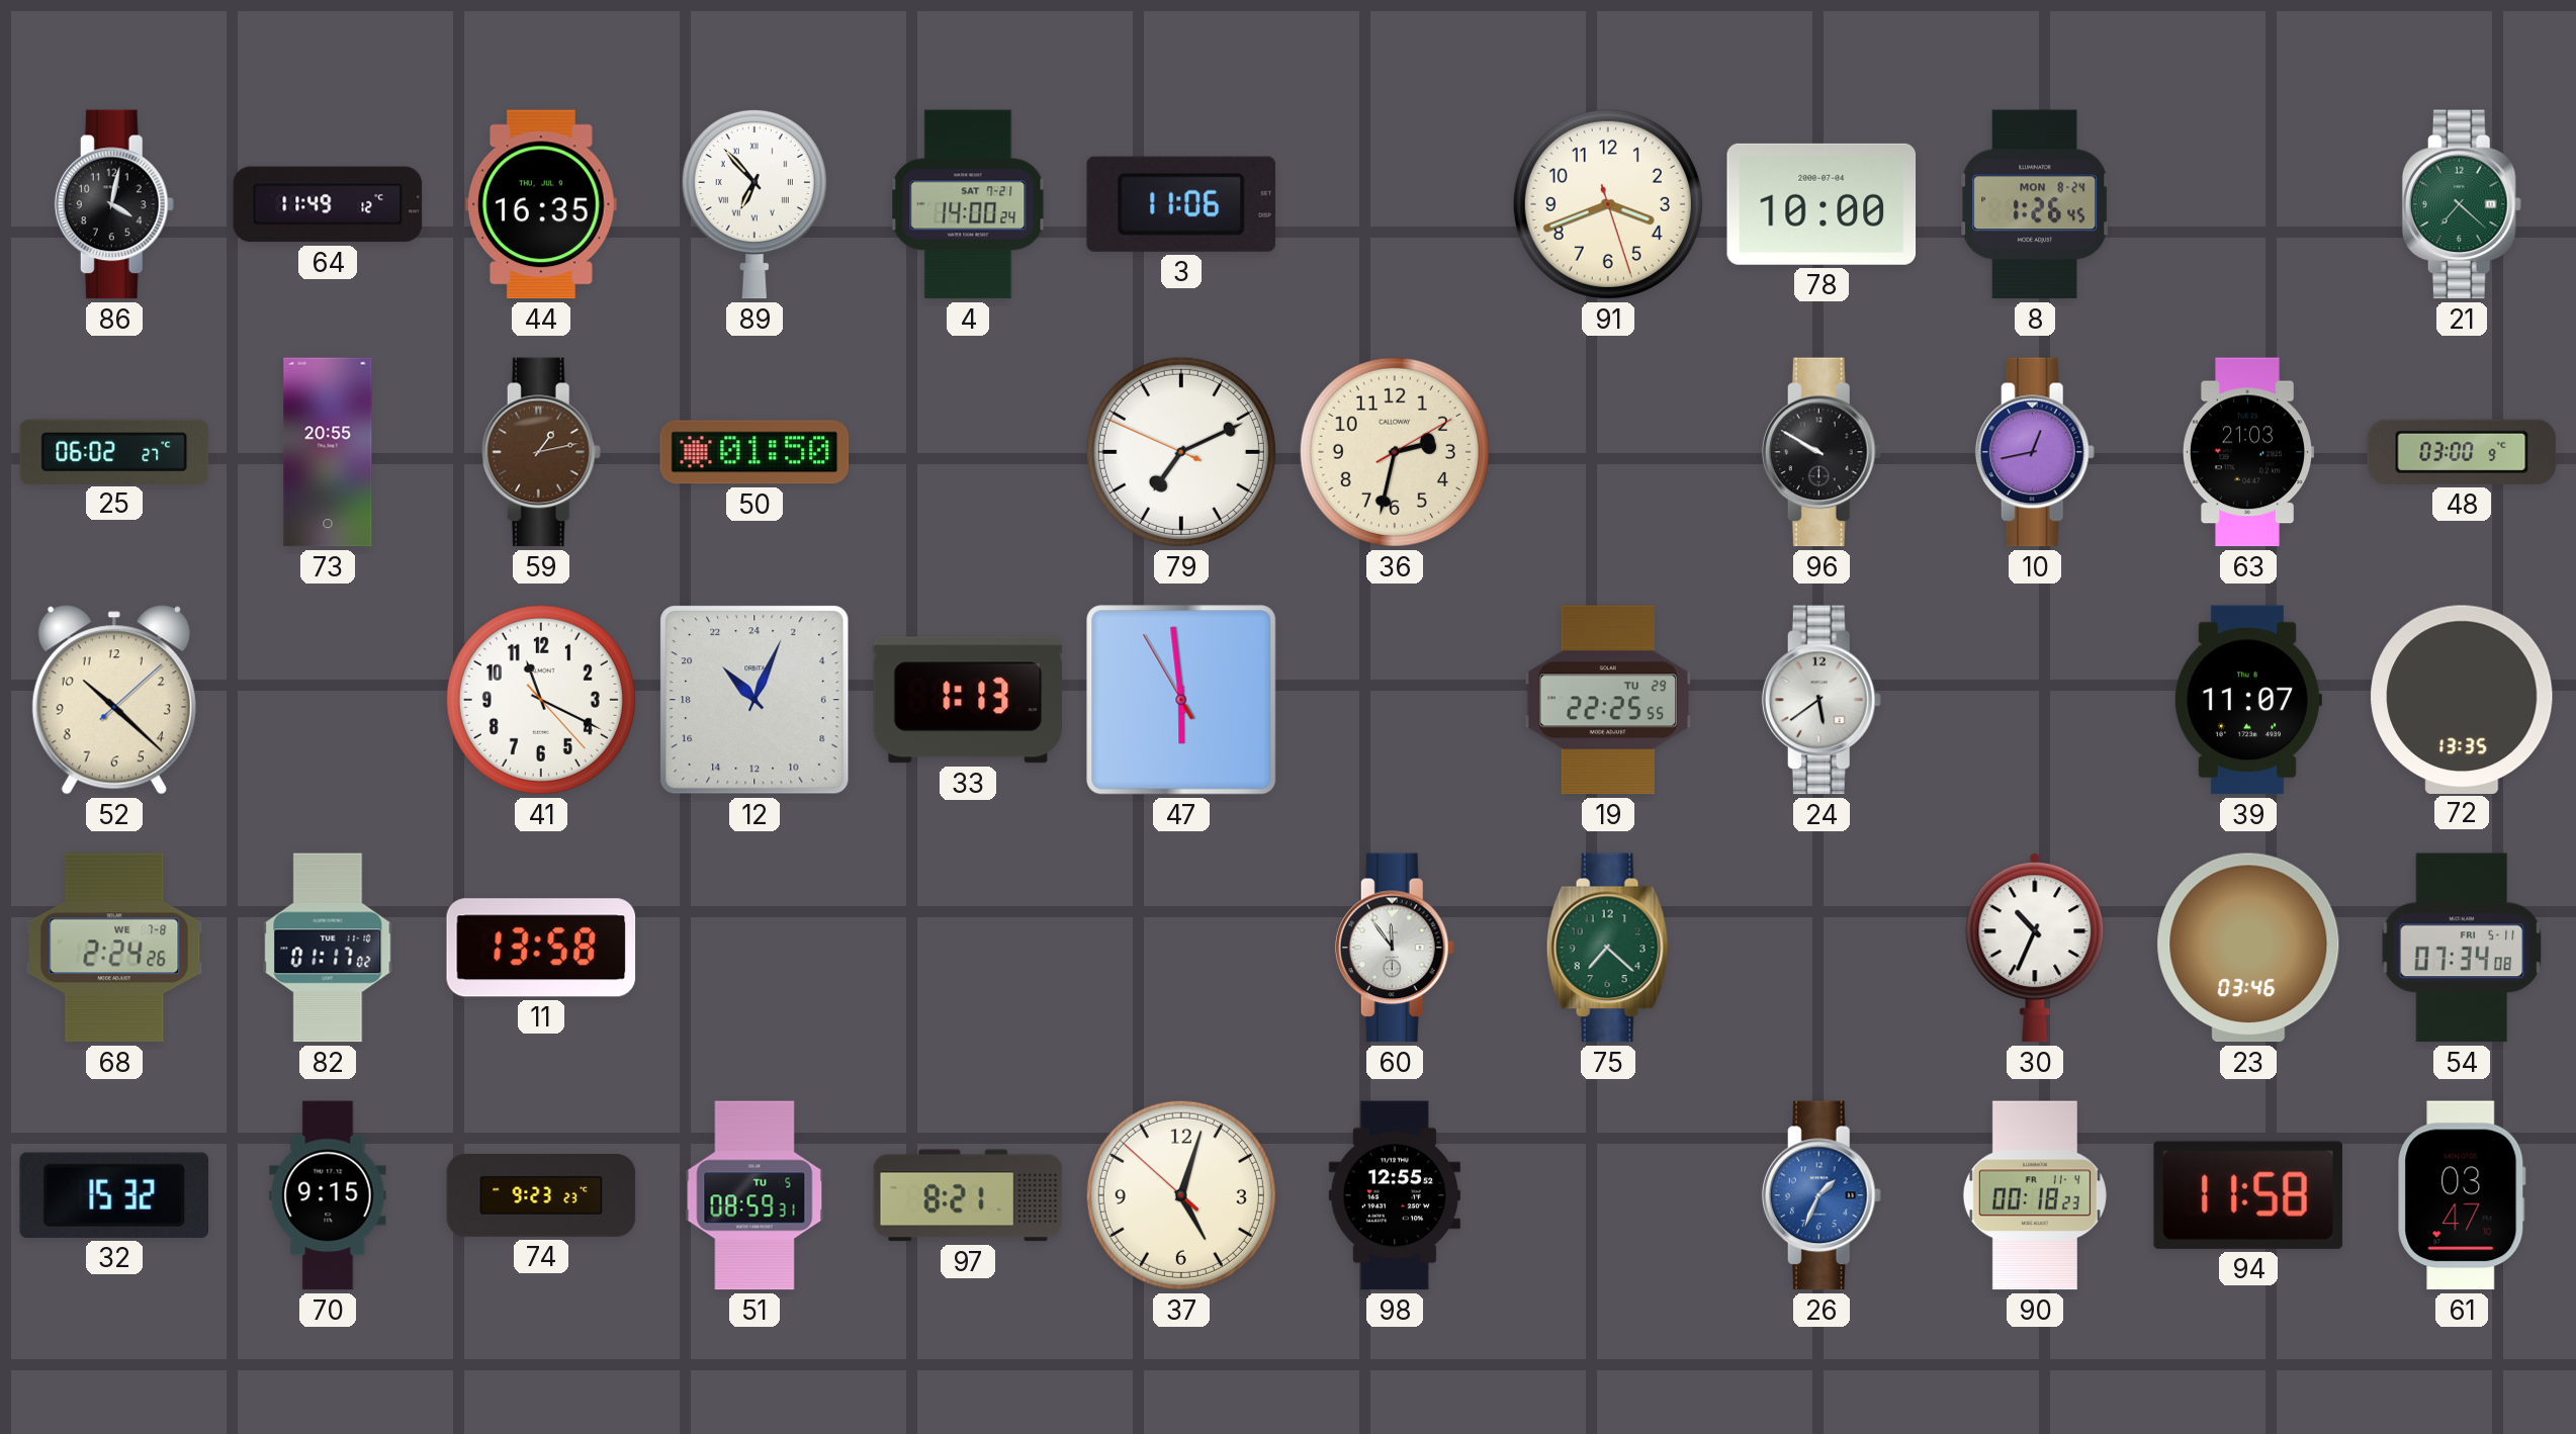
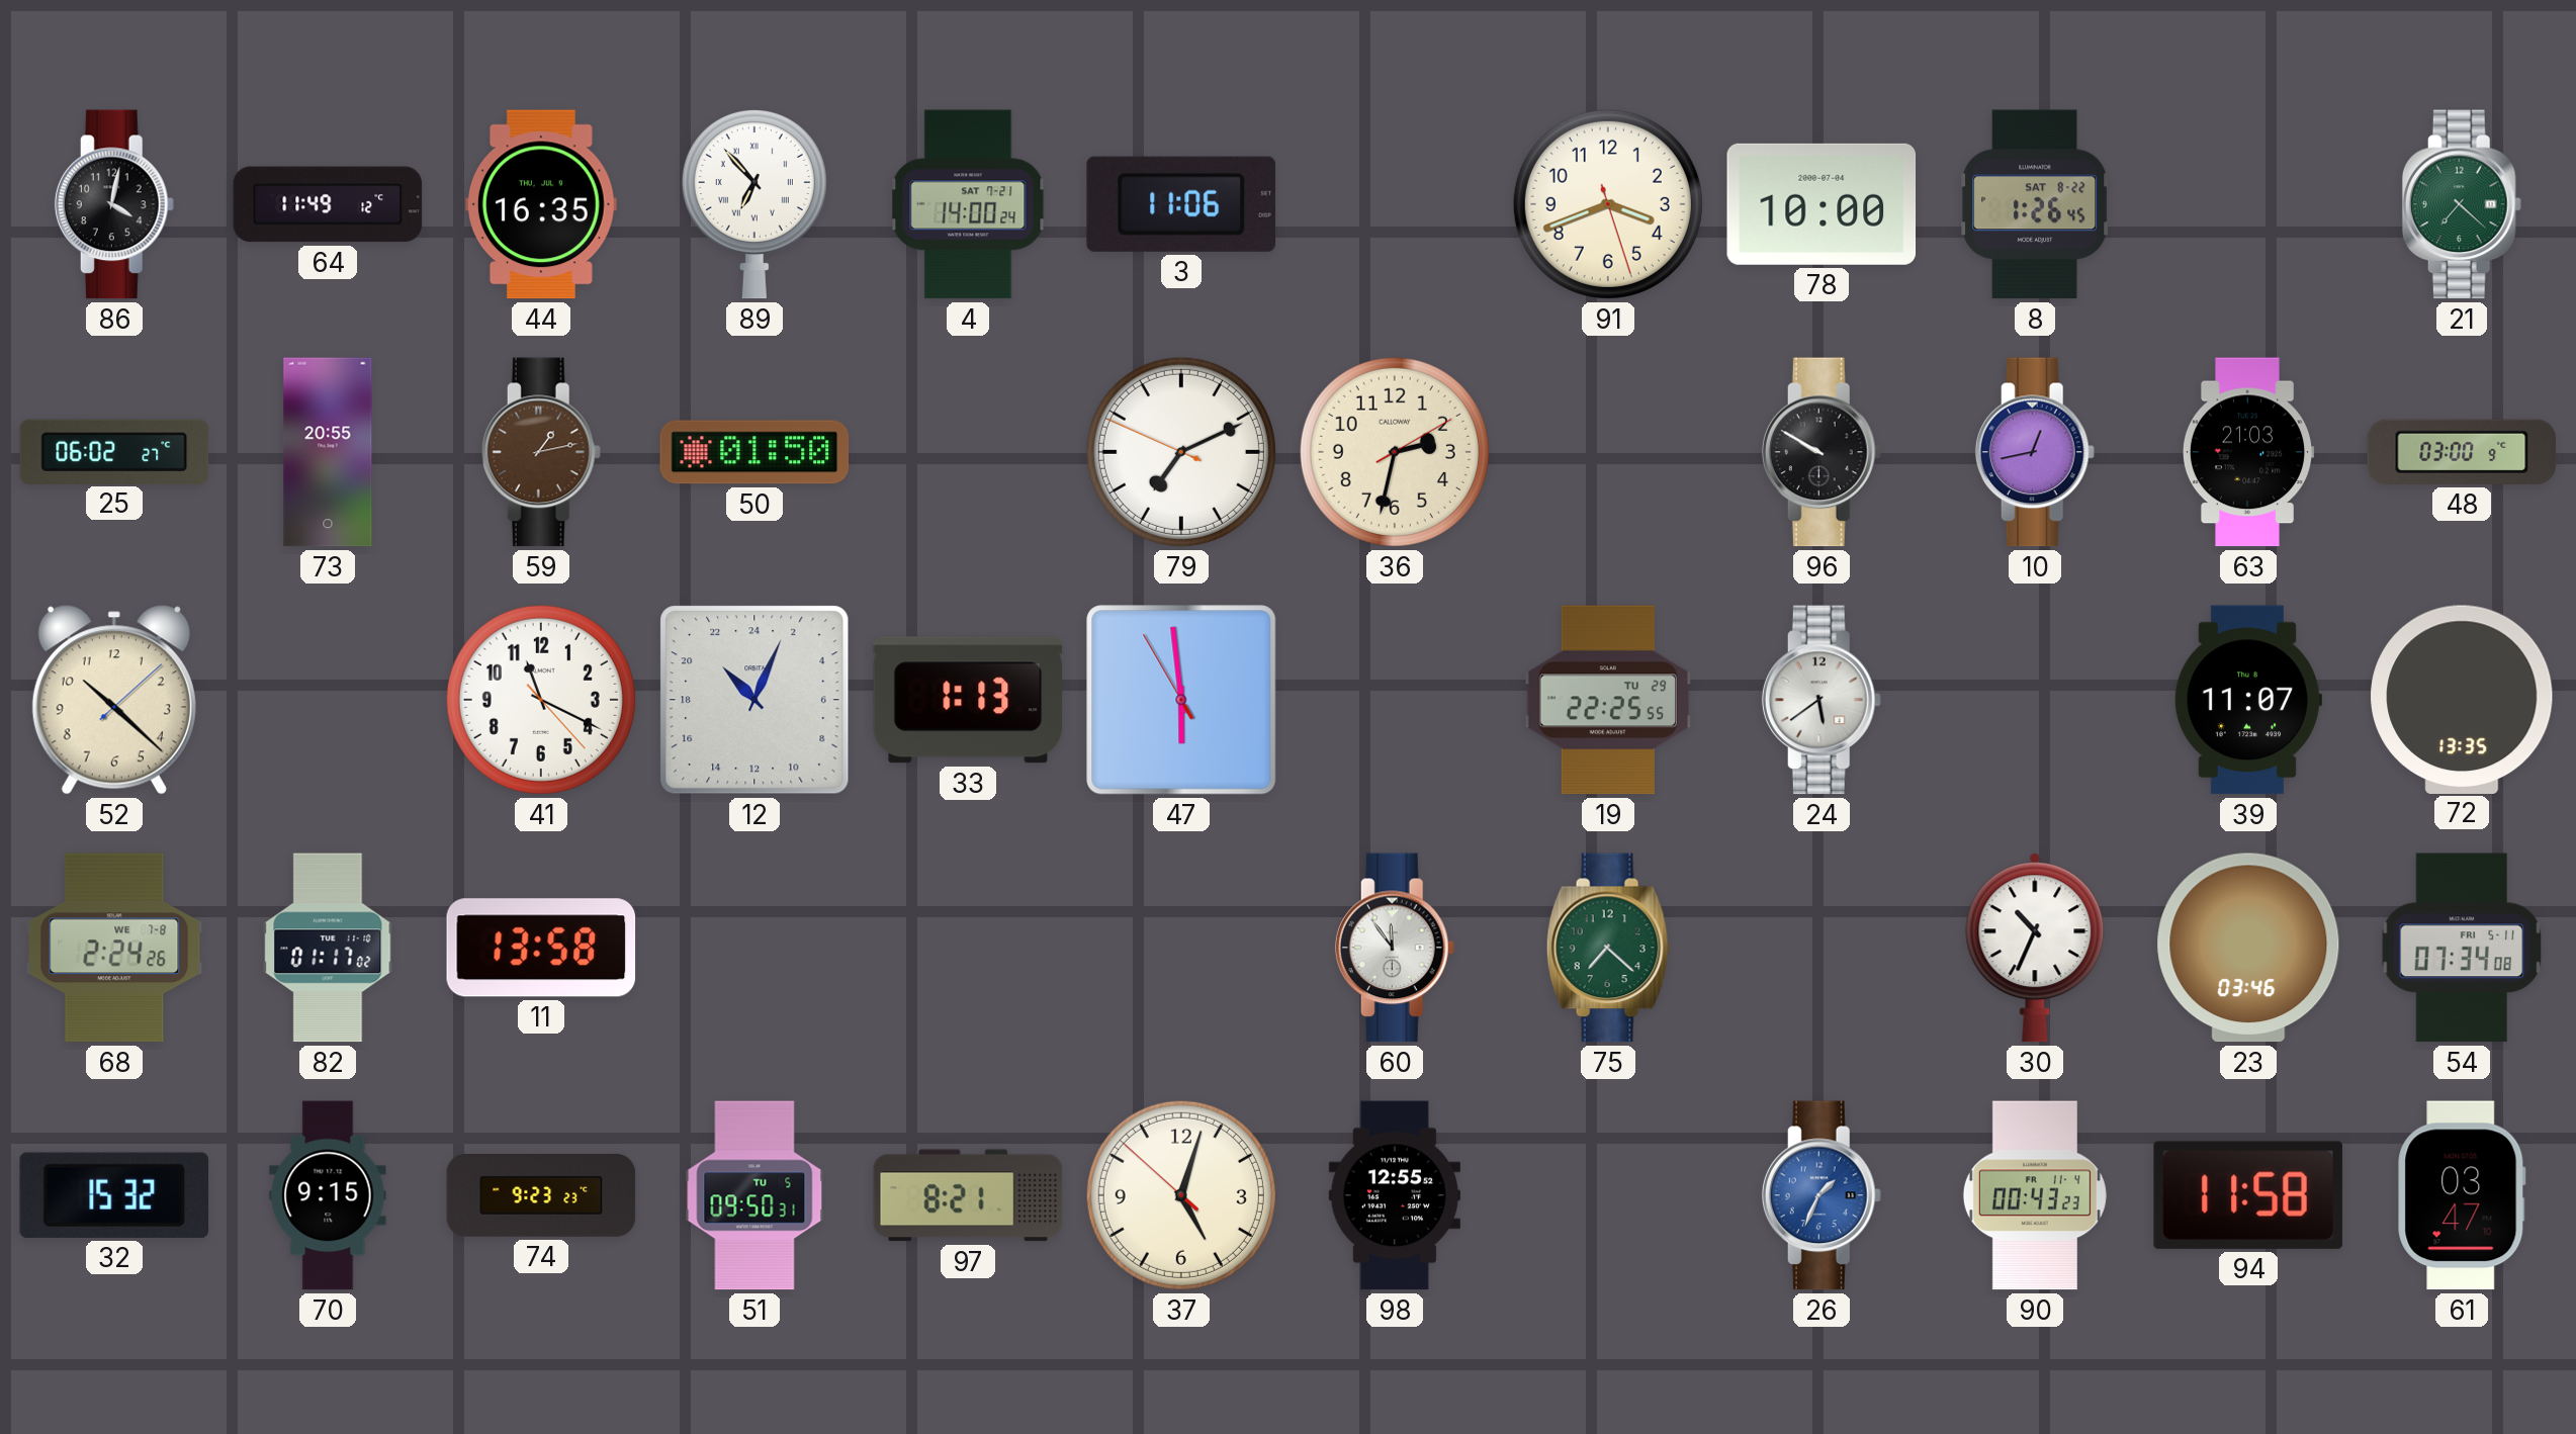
8 date: MON 8-24 -> SAT 8-22 (2036, 204)
51: 08:59 -> 09:50 (754, 1195)
90: 00:18 -> 00:43 (2035, 1195)
